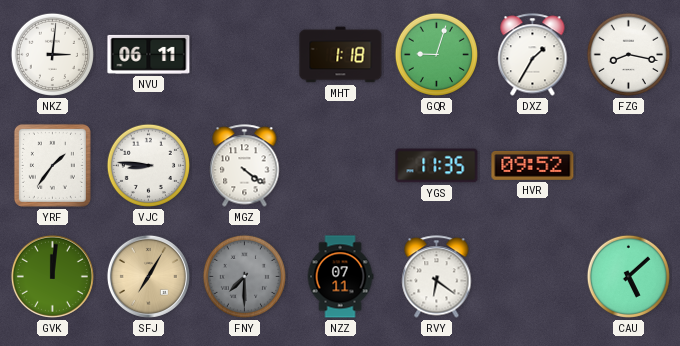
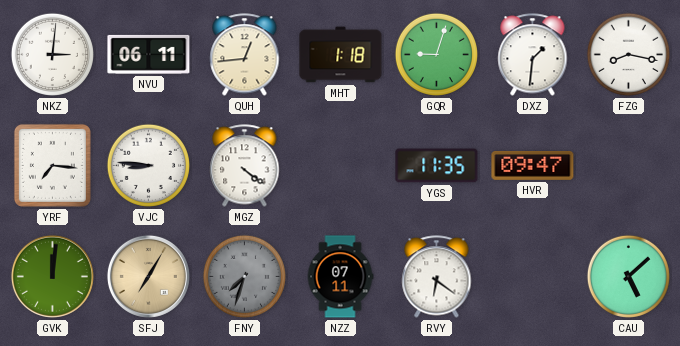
QUH: none -> 12:44 (245, 55)
DXZ: 1:35 -> 1:31 (533, 55)
YRF: 1:36 -> 7:16 (52, 165)
HVR: 09:52 -> 09:47 (533, 165)
FNY: 7:30 -> 7:33 (244, 276)
